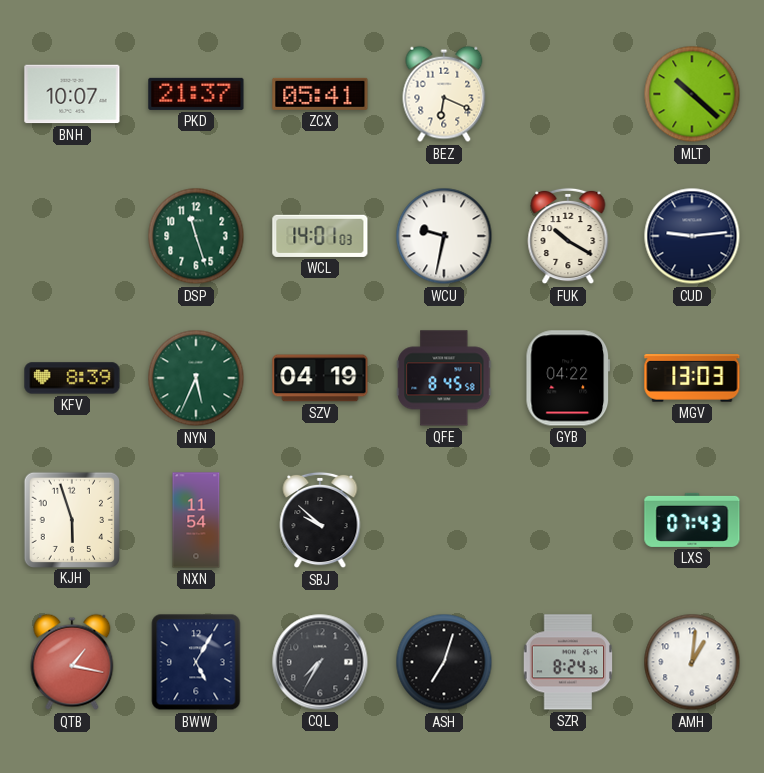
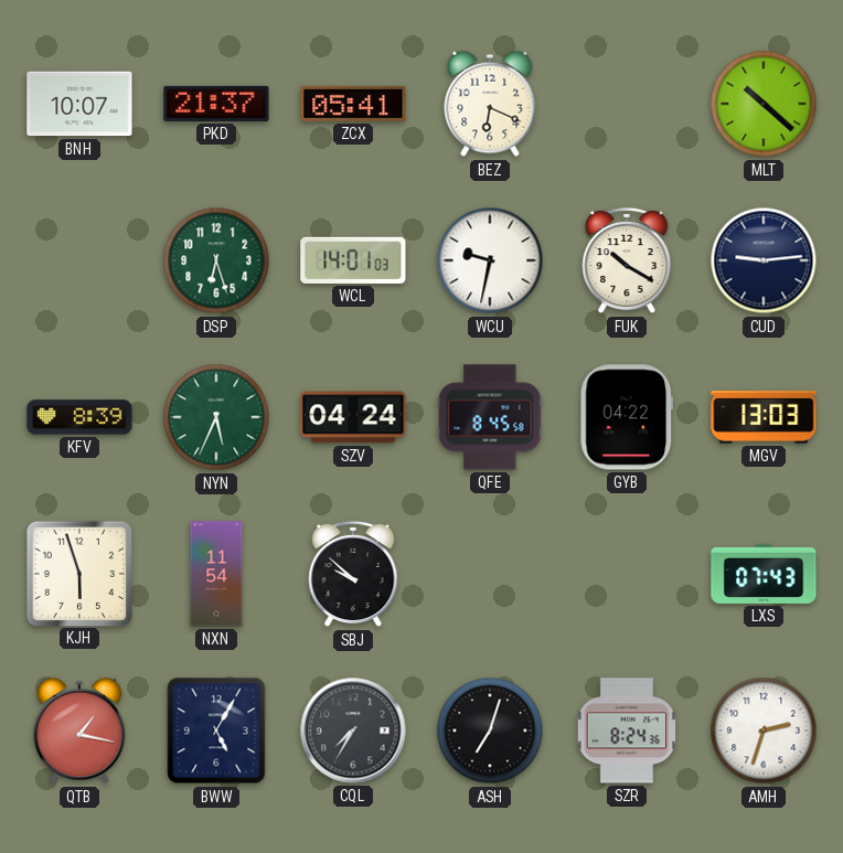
DSP: 11:27 -> 6:27 (216, 260)
SZV: 04:19 -> 04:24 (353, 417)
AMH: 1:01 -> 2:33 (764, 731)
